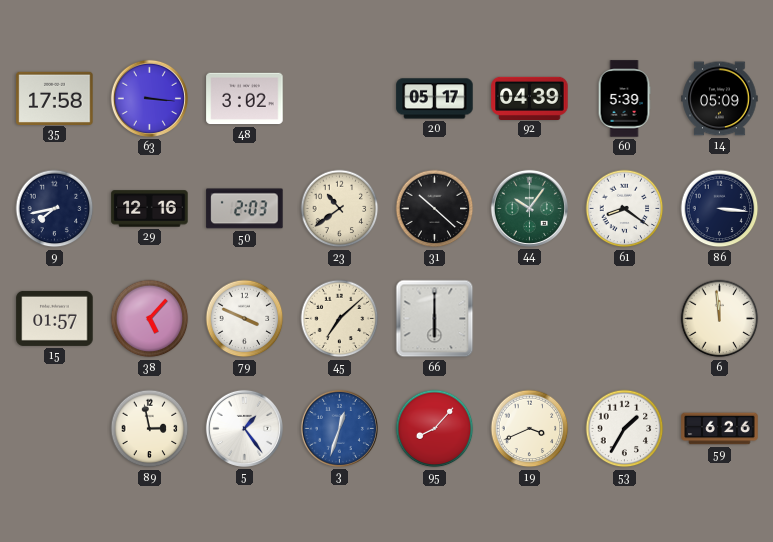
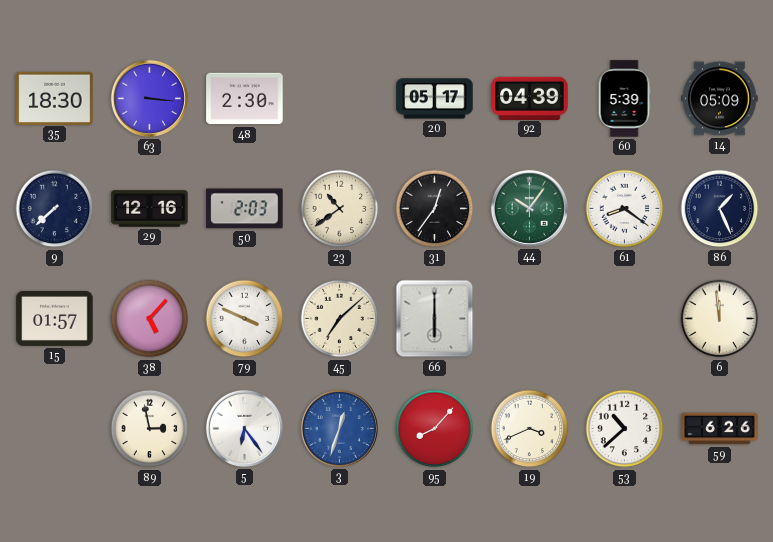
35: 17:58 -> 18:30 (55, 98)
48: 3:02 -> 2:30 (245, 99)
9: 7:43 -> 7:38 (55, 209)
31: 10:22 -> 12:36 (435, 209)
86: 3:16 -> 1:26 (720, 209)
5: 1:24 -> 6:24 (244, 428)
53: 1:35 -> 10:38 (625, 429)
